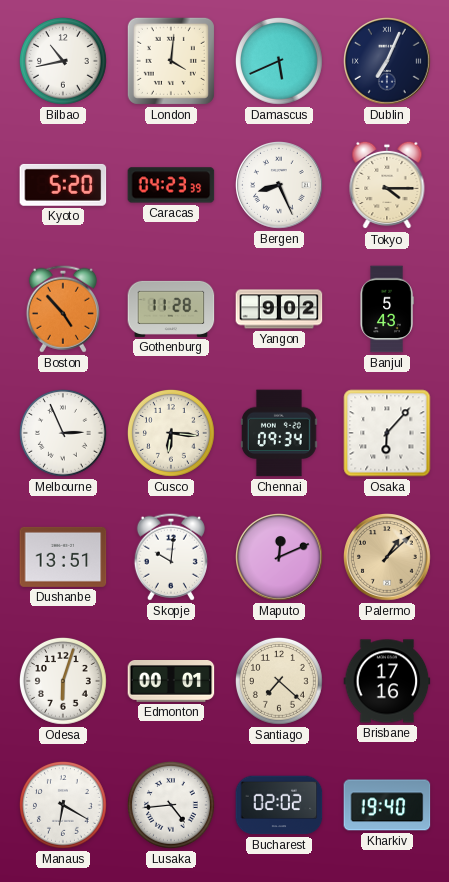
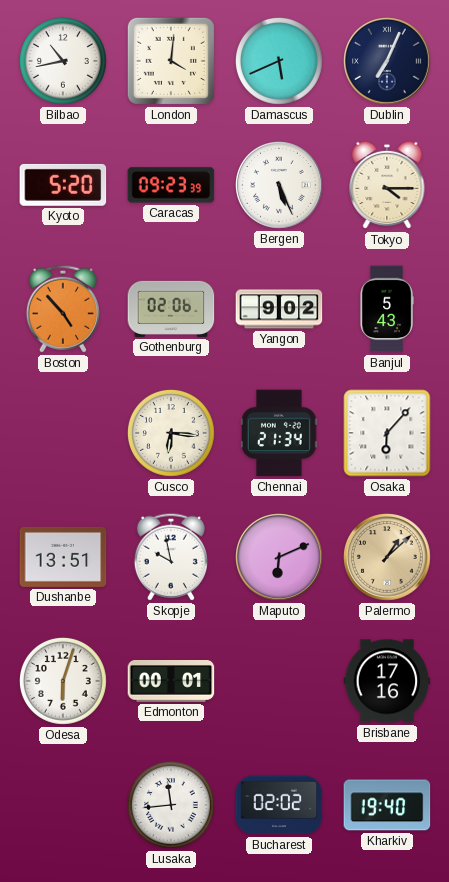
Caracas: 04:23 -> 09:23 (171, 185)
Bergen: 8:26 -> 5:26 (280, 186)
Gothenburg: 11:28 -> 02:06 (171, 309)
Melbourne: 2:56 -> none (63, 433)
Chennai: 09:34 -> 21:34 (280, 433)
Skopje: 10:01 -> 9:58 (171, 557)
Maputo: 12:11 -> 6:11 (280, 558)
Santiago: 7:22 -> none (279, 681)
Manaus: 6:20 -> none (63, 805)
Lusaka: 4:44 -> 11:44 (171, 805)
